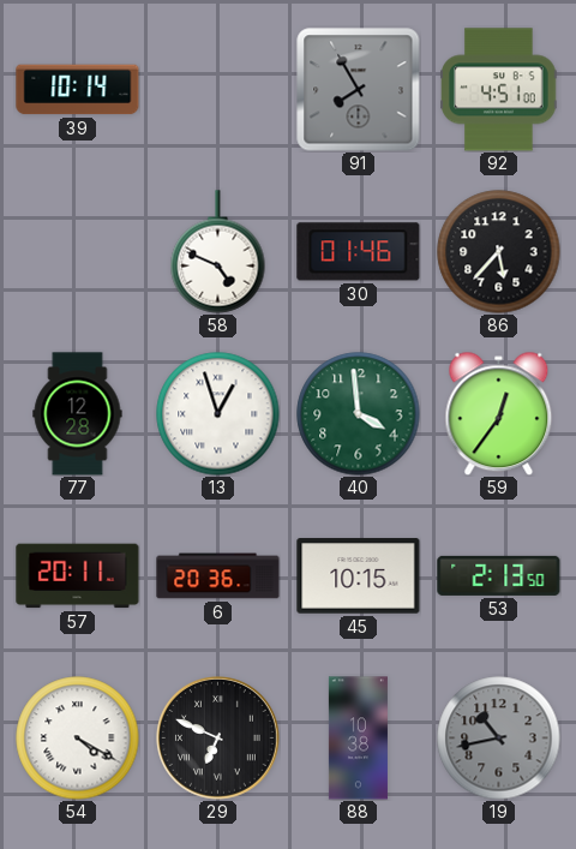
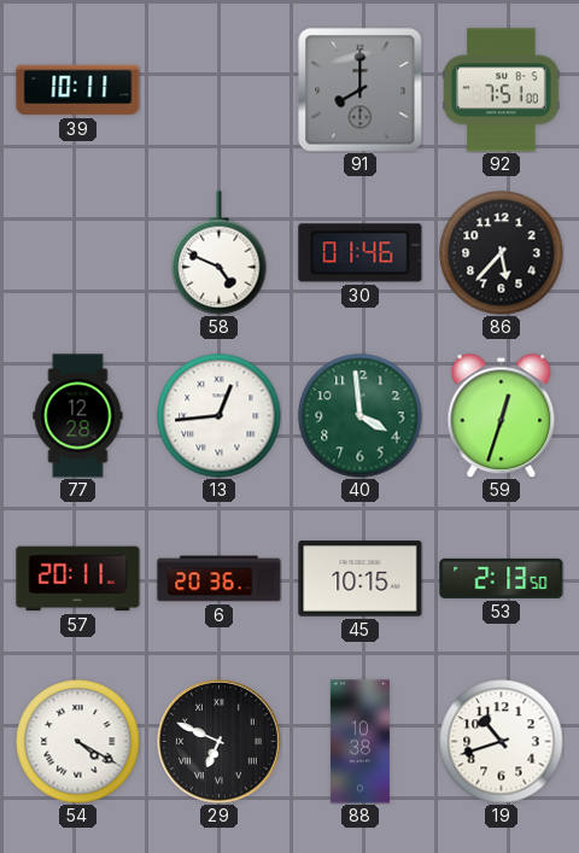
39: 10:14 -> 10:11 (78, 90)
91: 7:55 -> 8:00 (361, 90)
92: 4:51 -> 7:51 (502, 90)
13: 12:57 -> 12:44 (220, 416)
59: 12:36 -> 12:33 (502, 415)
19: 10:43 -> 10:42 (502, 742)
19 dial: grey -> white (502, 742)
